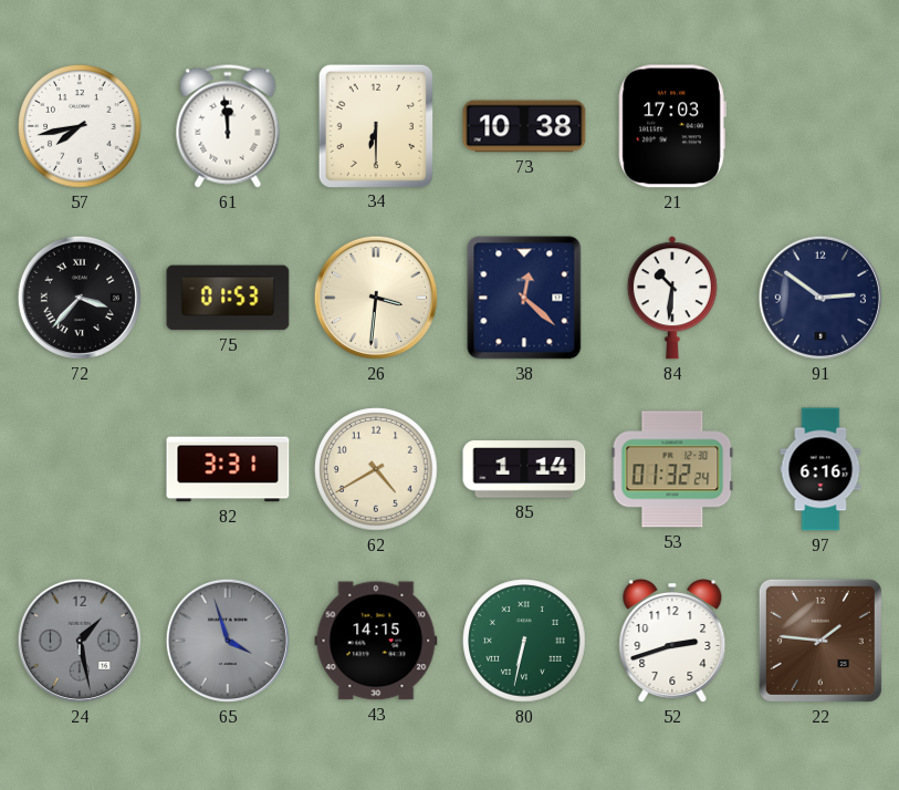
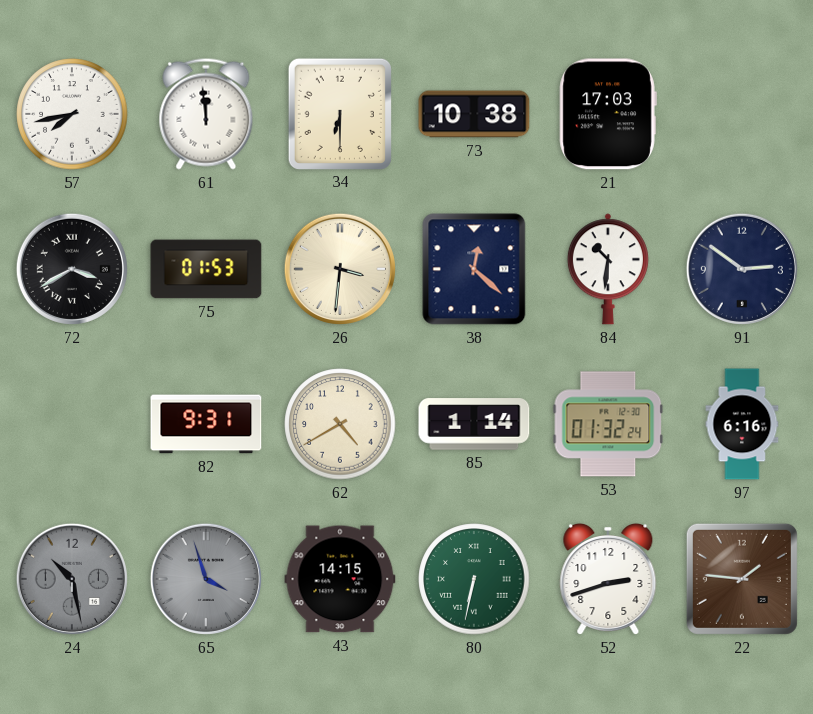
72: 3:37 -> 3:40 (72, 269)
82: 3:31 -> 9:31 (206, 424)
24: 1:28 -> 10:28 (72, 579)
